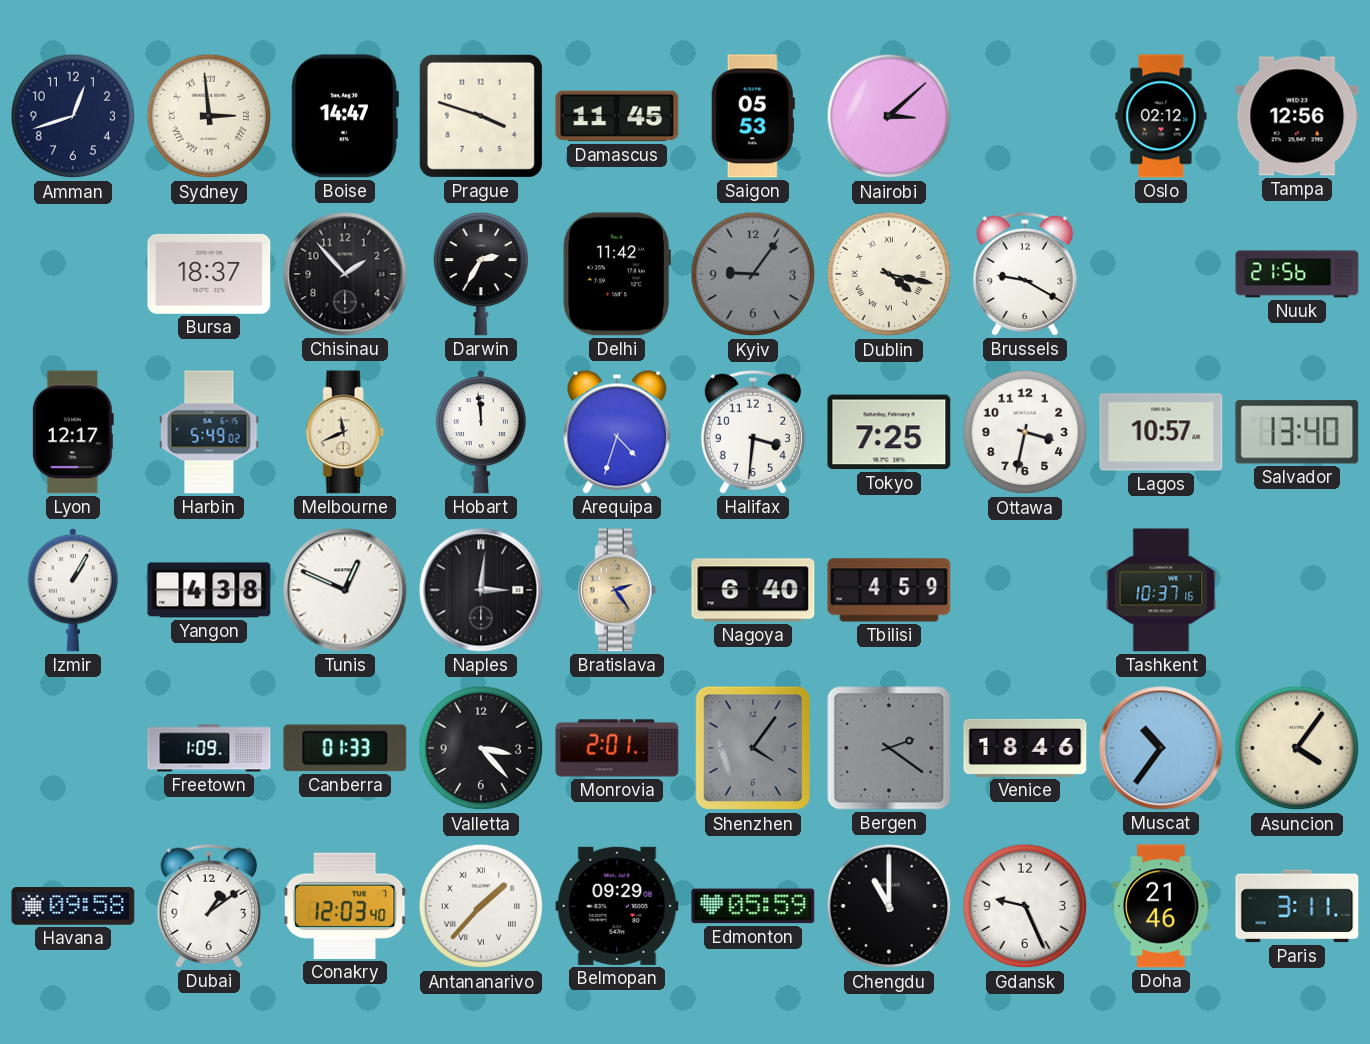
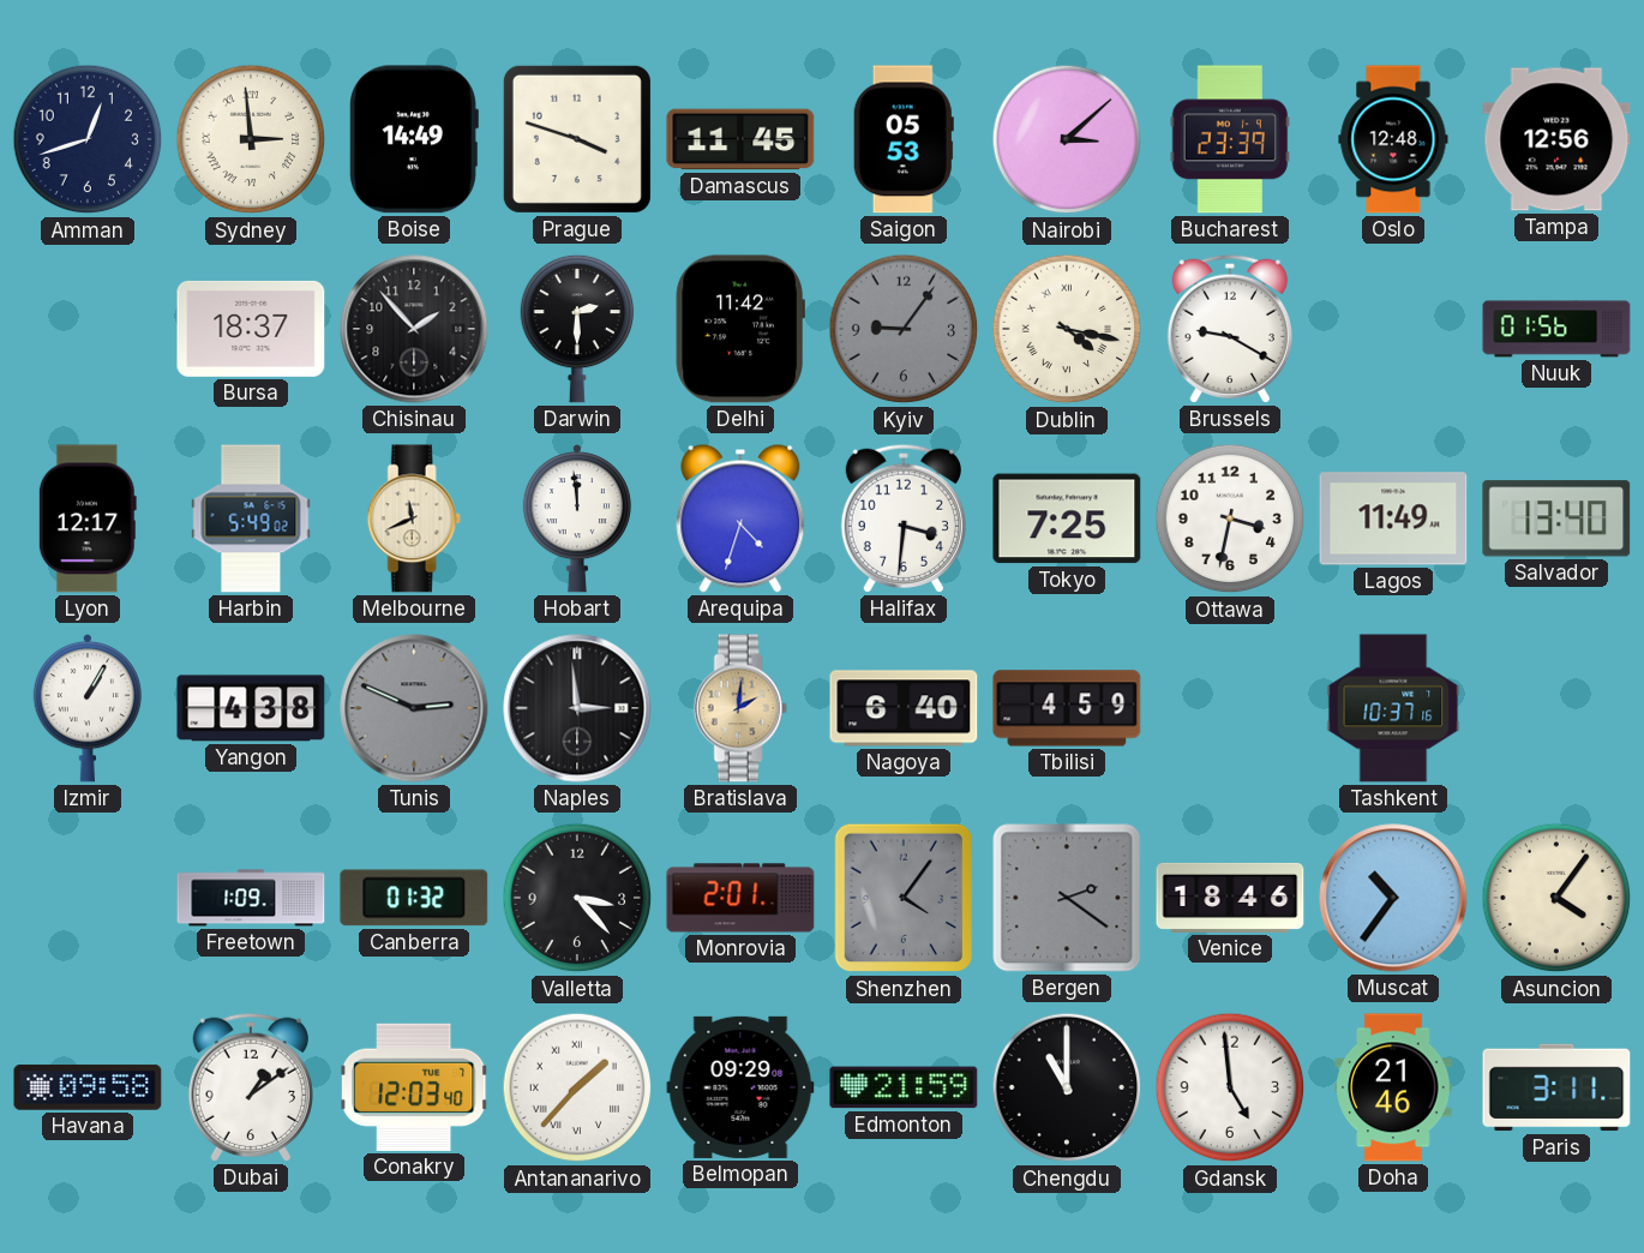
Boise: 14:47 -> 14:49 (414, 139)
Bucharest: none -> 23:39 (1230, 139)
Oslo: 02:12 -> 12:48 (1393, 139)
Darwin: 2:35 -> 2:30 (577, 329)
Nuuk: 21:56 -> 01:56 (1556, 329)
Lagos: 10:57 -> 11:49 (1393, 518)
Tunis: 12:49 -> 2:49 (414, 708)
Tunis dial: white -> grey (414, 708)
Naples: 3:01 -> 2:59 (577, 708)
Bratislava: 2:24 -> 2:01 (740, 708)
Canberra: 01:33 -> 01:32 (414, 898)
Edmonton: 05:59 -> 21:59 (904, 1087)
Gdansk: 9:26 -> 4:59 (1230, 1087)
